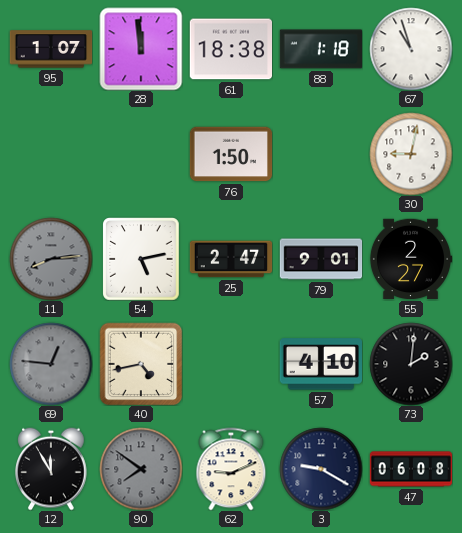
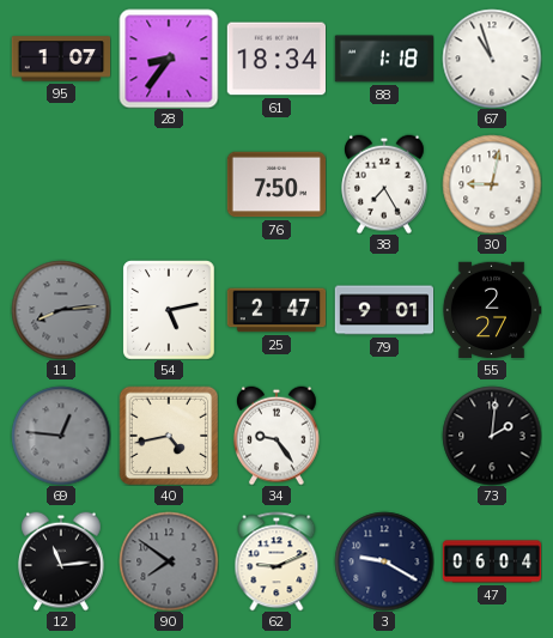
28: 11:59 -> 8:36 (169, 59)
61: 18:38 -> 18:34 (275, 59)
76: 1:50 -> 7:50 (276, 184)
38: none -> 7:25 (385, 184)
34: none -> 9:24 (278, 436)
57: 4:10 -> none (320, 364)
12: 11:55 -> 11:14 (62, 561)
47: 06:08 -> 06:04 (492, 561)
